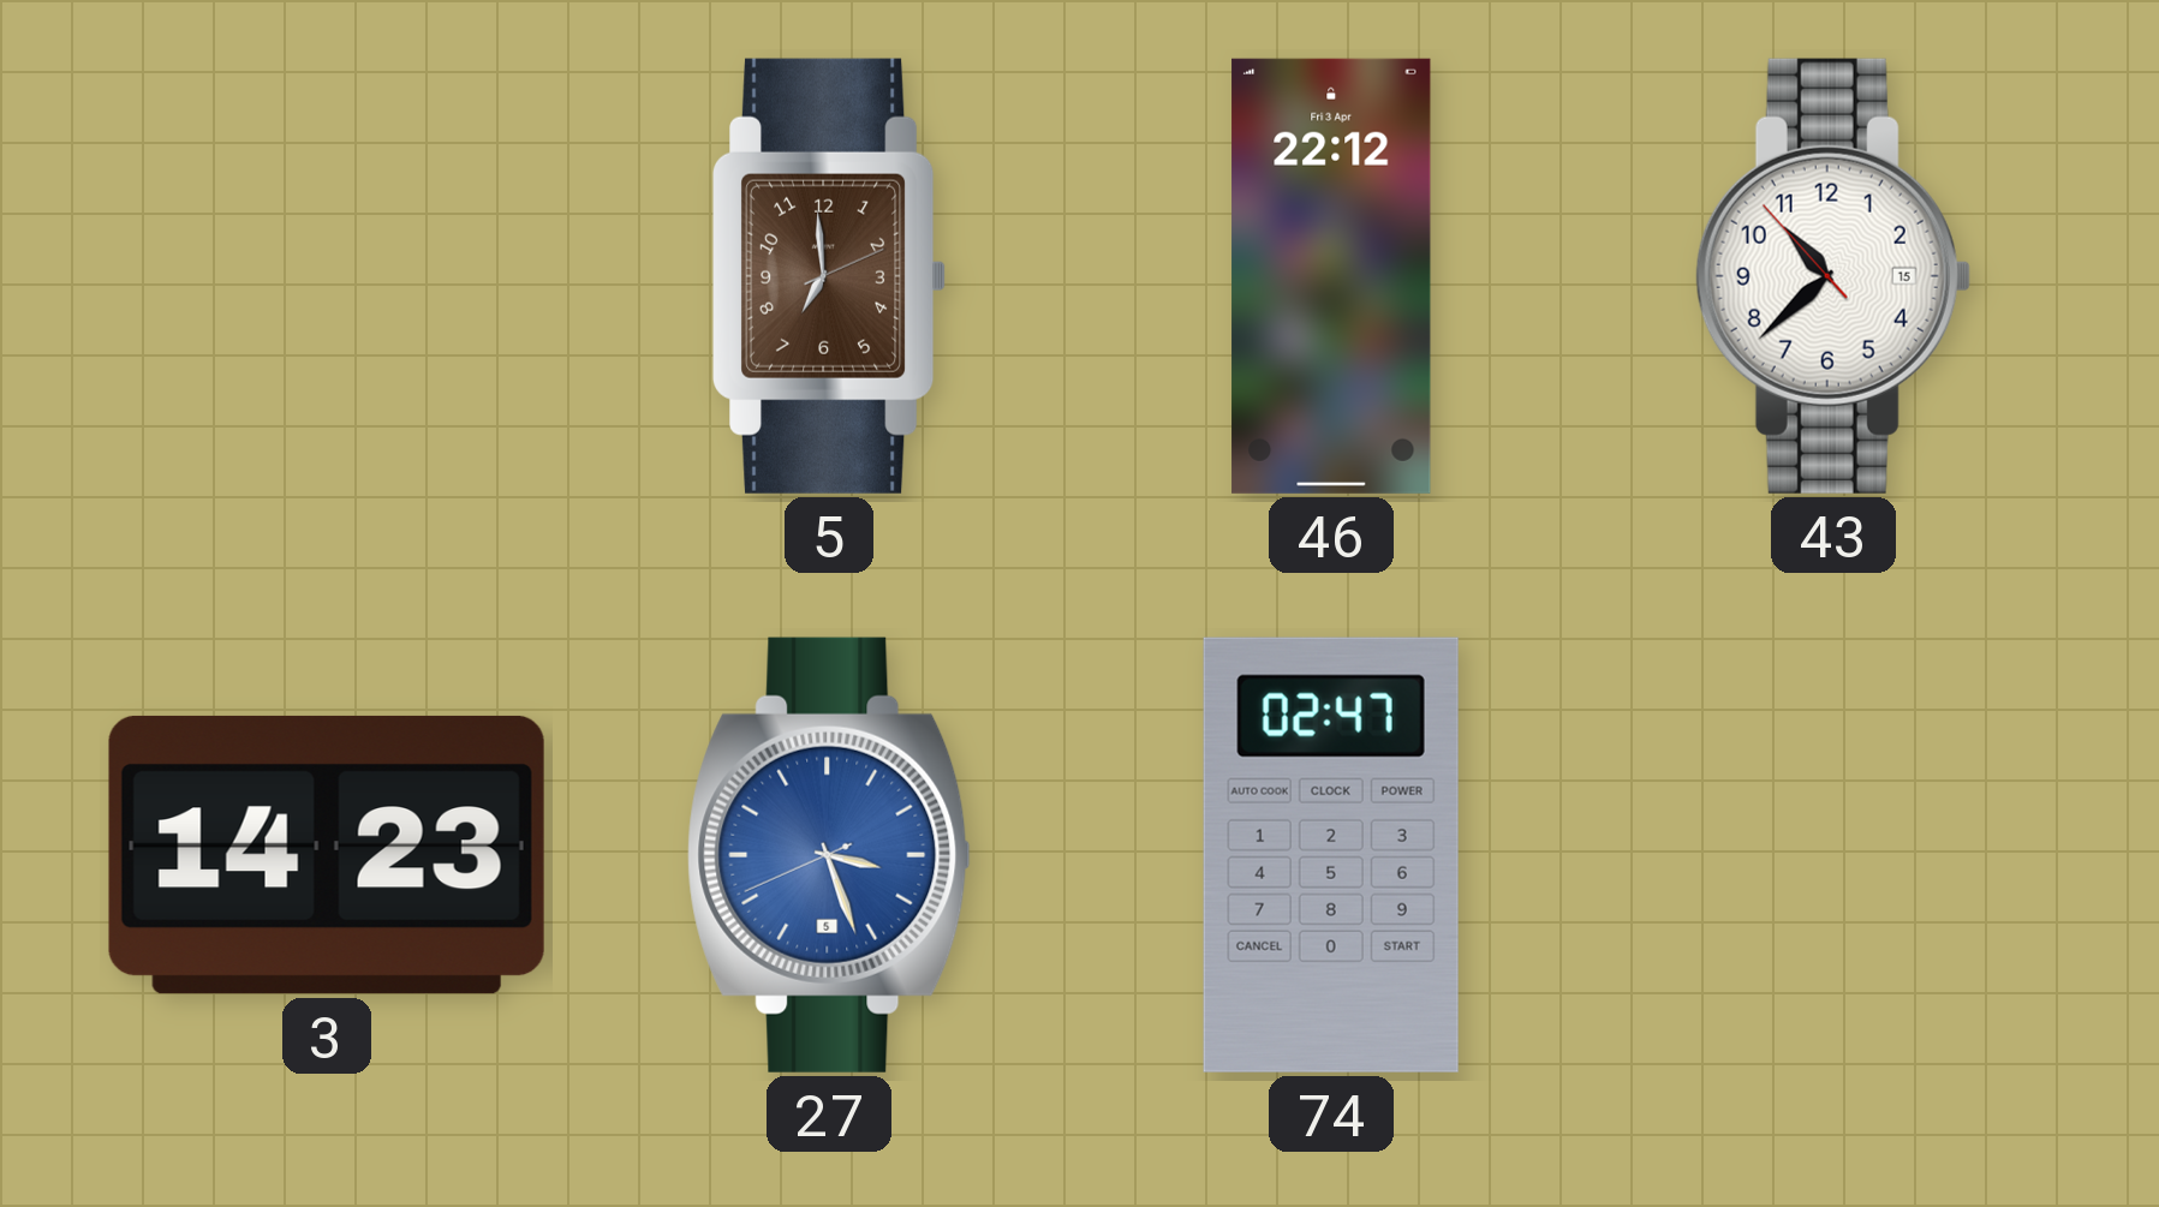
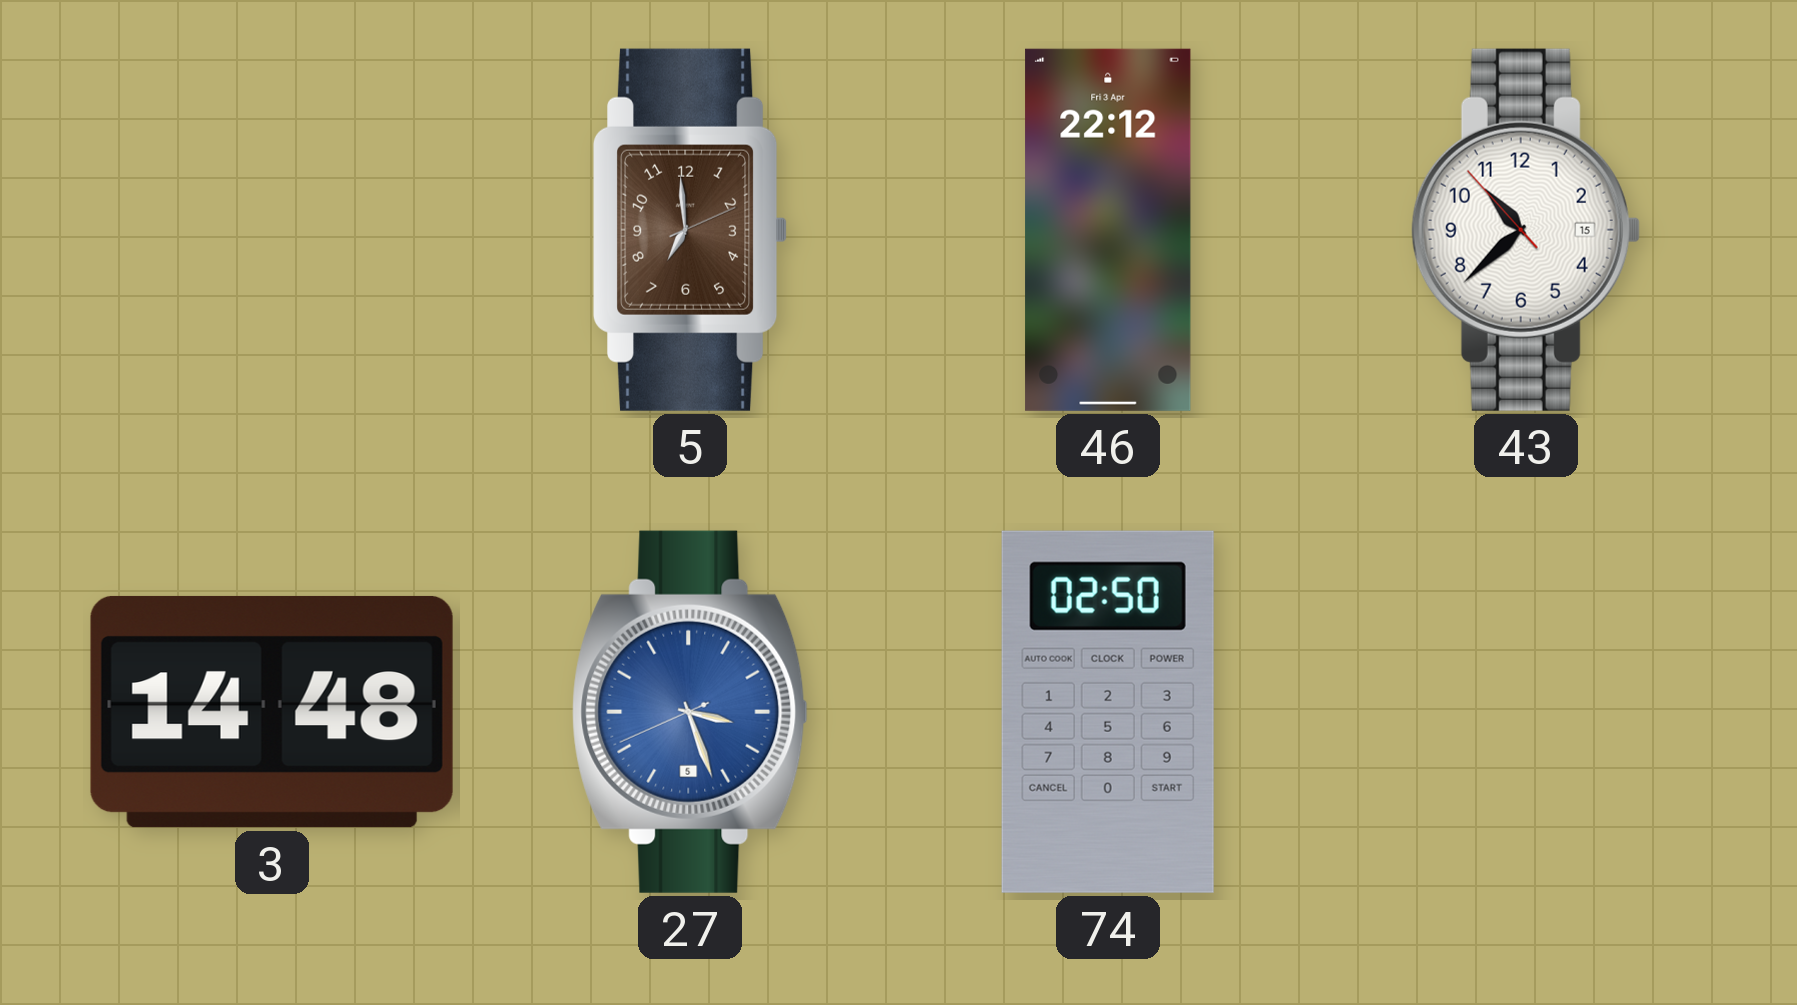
3: 14:23 -> 14:48 (272, 712)
74: 02:47 -> 02:50 (1108, 712)
